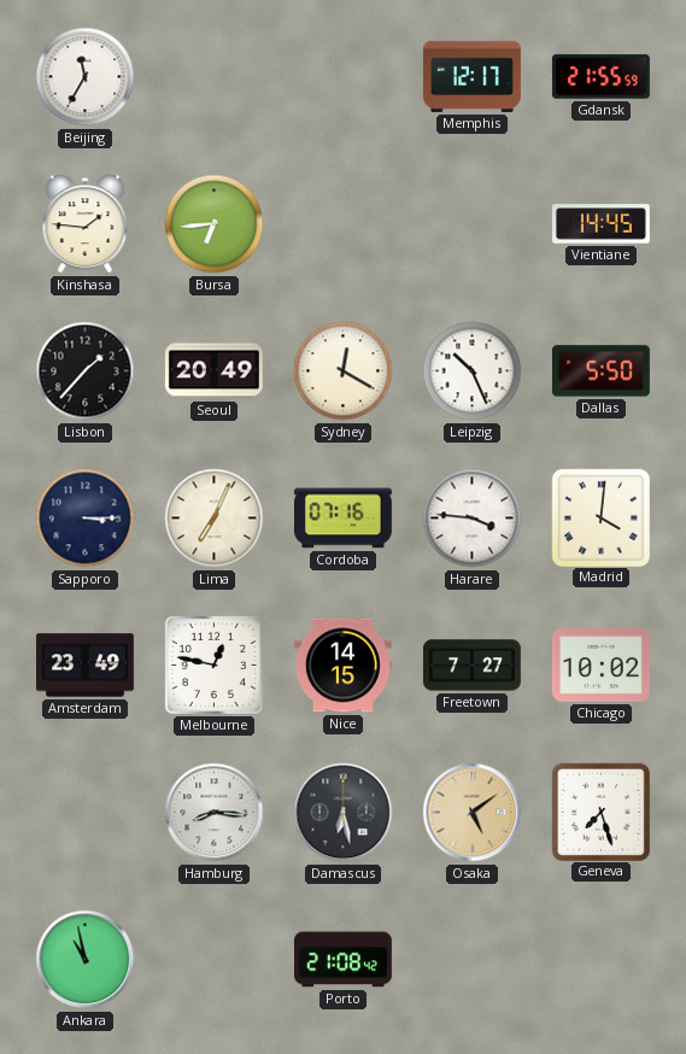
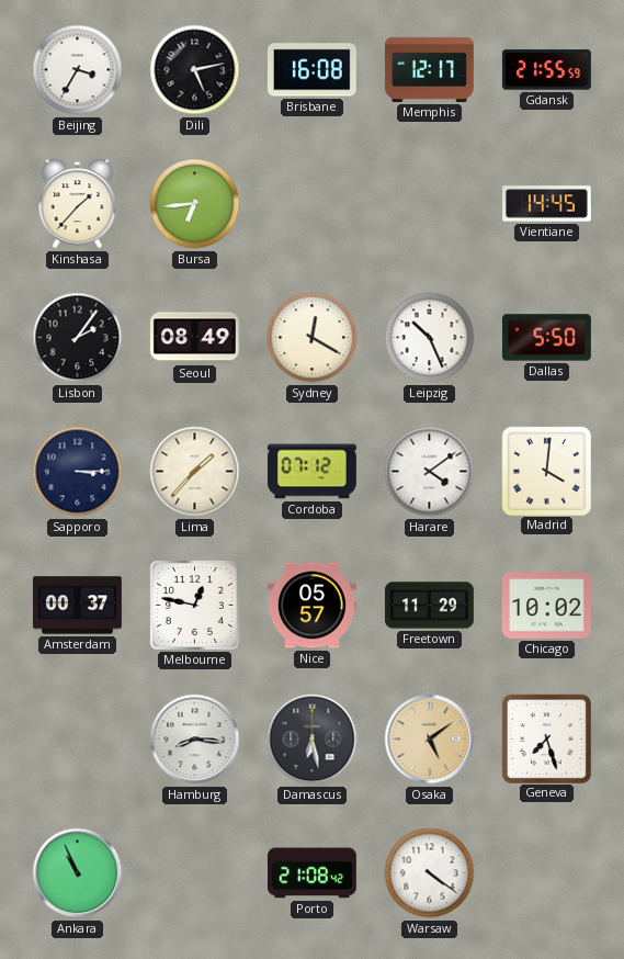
Beijing: 11:35 -> 3:35 (78, 70)
Dili: none -> 5:13 (195, 70)
Brisbane: none -> 16:08 (311, 70)
Kinshasa: 1:46 -> 1:37 (78, 204)
Lisbon: 1:37 -> 2:06 (78, 338)
Seoul: 20:49 -> 08:49 (194, 338)
Lima: 7:04 -> 1:37 (195, 472)
Cordoba: 07:16 -> 07:12 (311, 472)
Harare: 3:46 -> 4:09 (430, 472)
Amsterdam: 23:49 -> 00:37 (77, 606)
Nice: 14:15 -> 05:57 (311, 606)
Freetown: 7:27 -> 11:29 (429, 606)
Ankara: 10:58 -> 10:56 (78, 873)
Warsaw: none -> 4:21 (430, 873)
